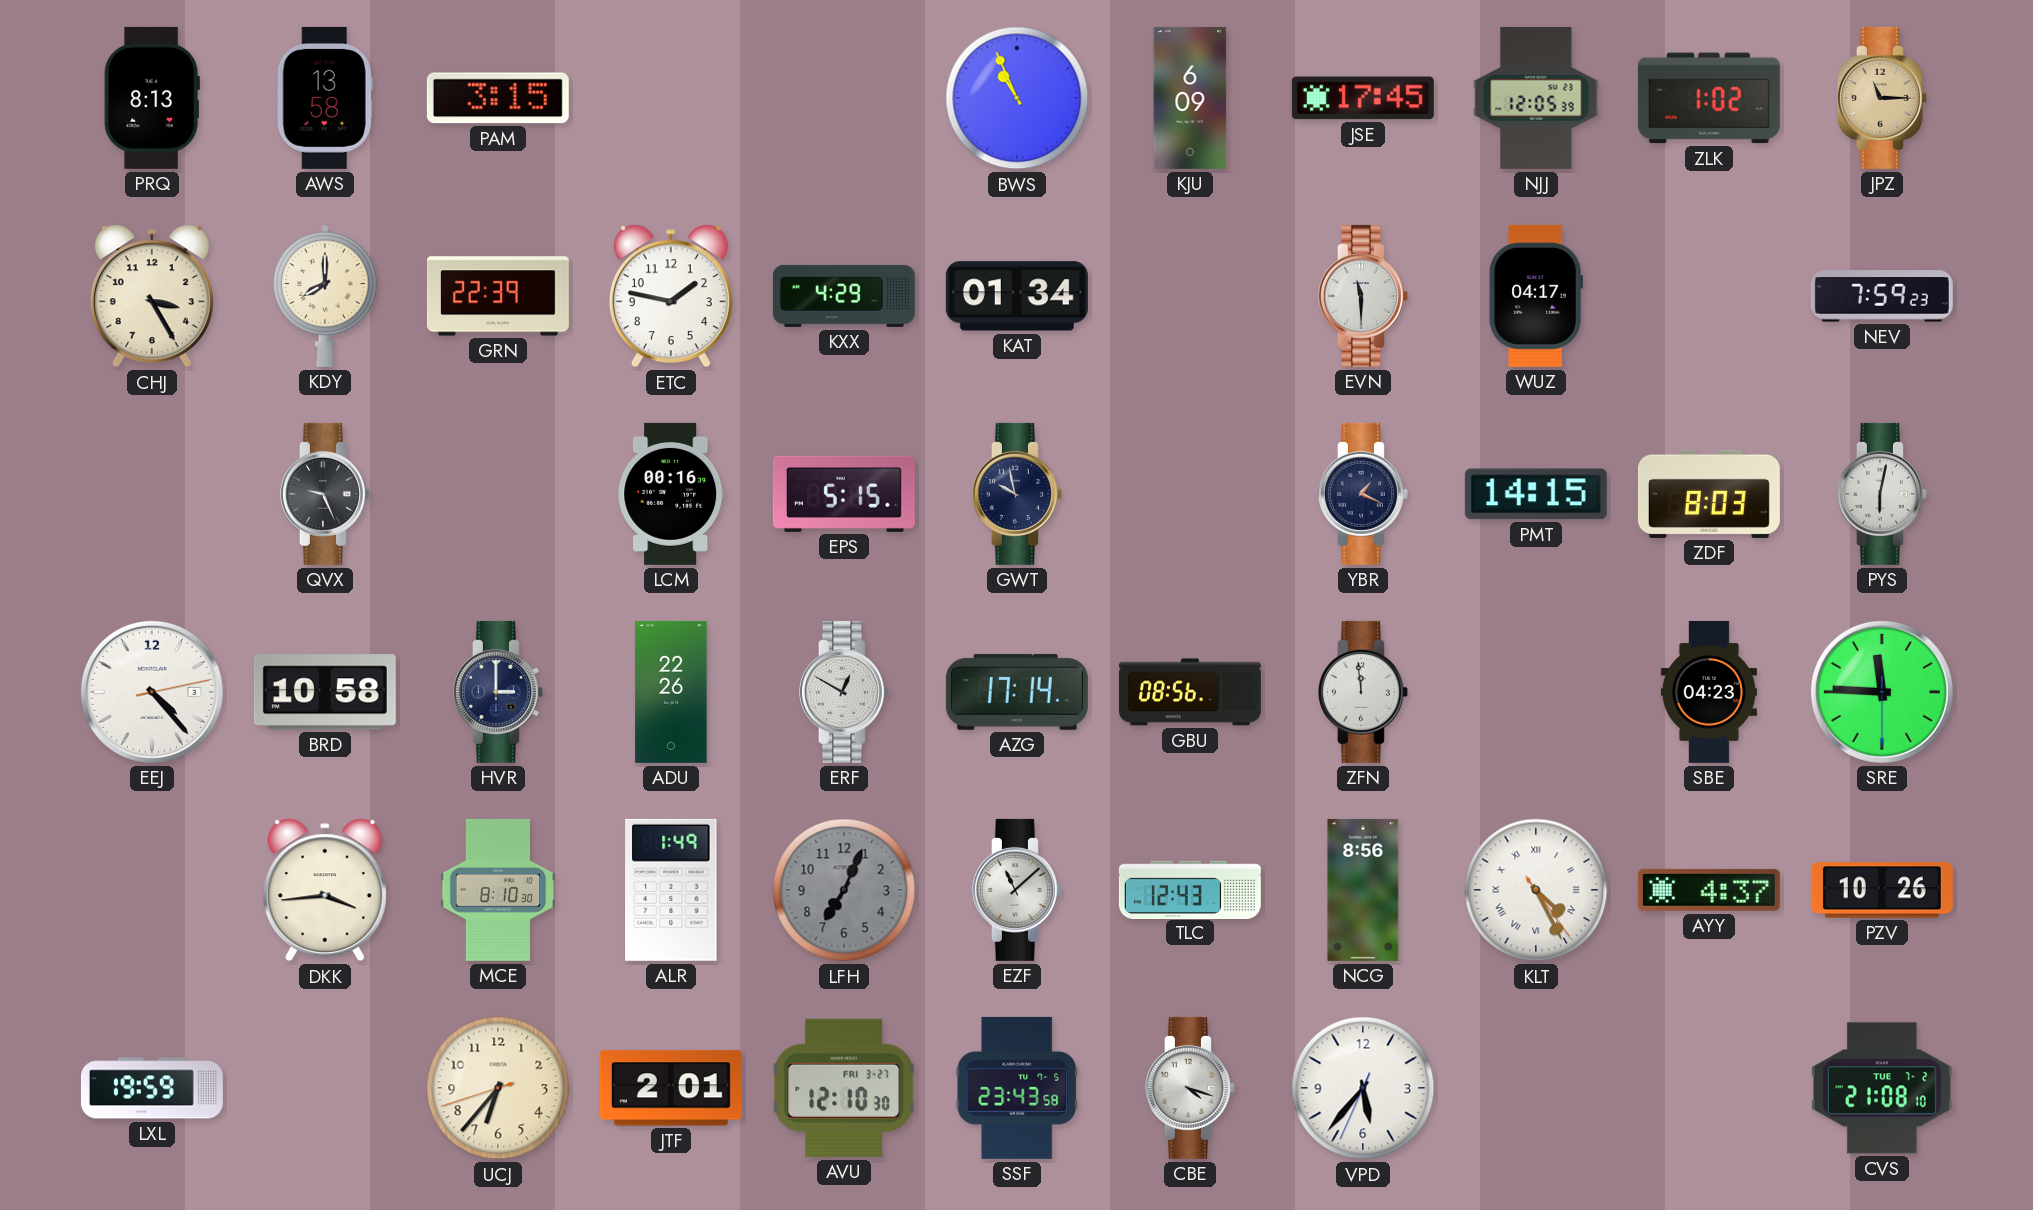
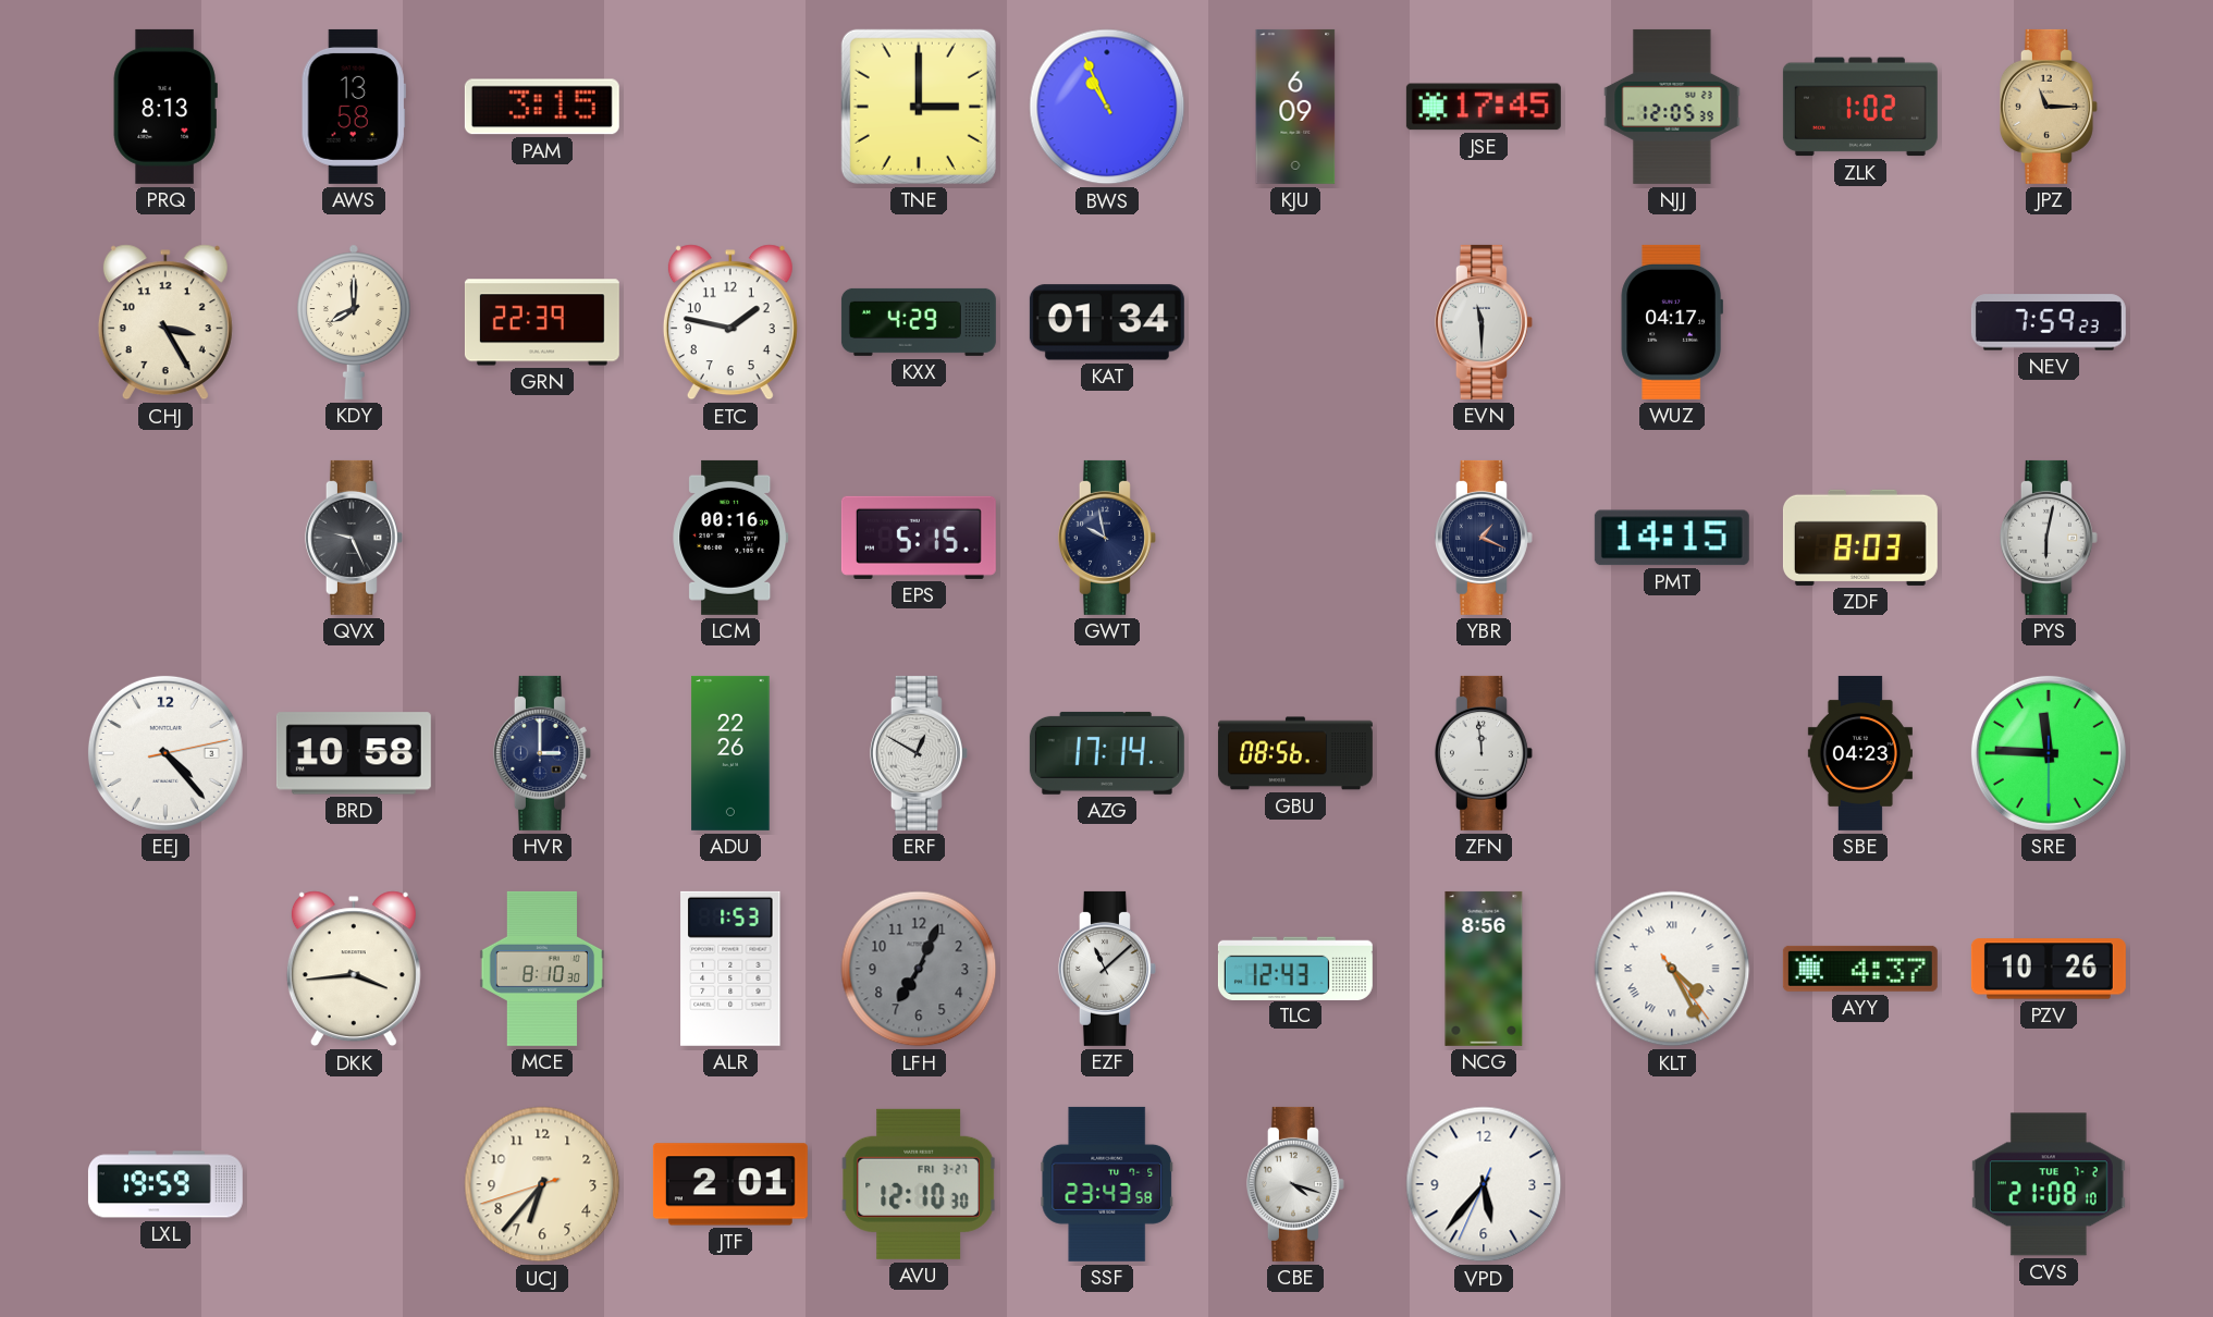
TNE: none -> 3:00 (919, 107)
ALR: 1:49 -> 1:53 (730, 969)
